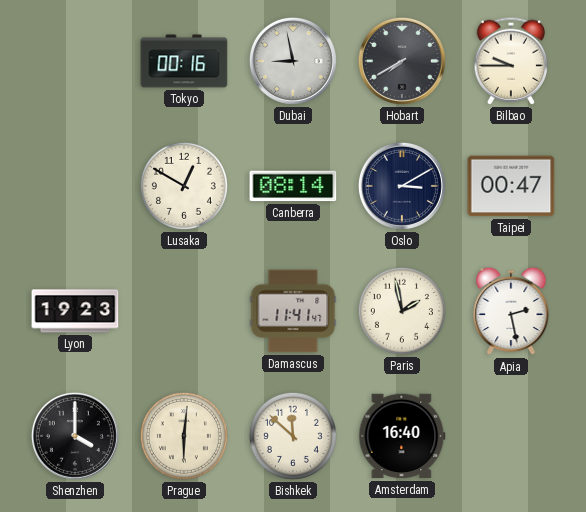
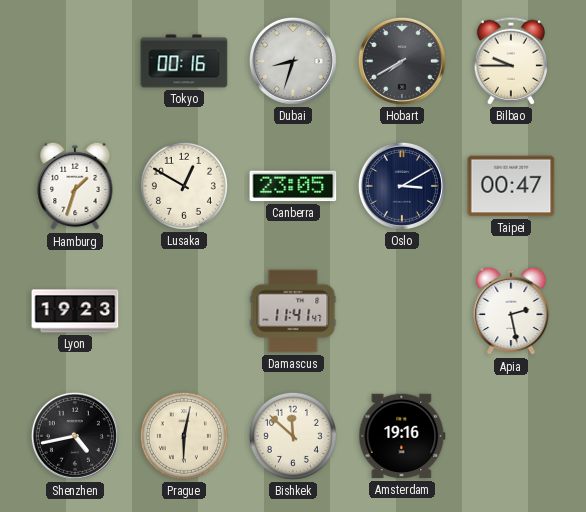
Dubai: 8:58 -> 8:33 (293, 61)
Hamburg: none -> 1:33 (75, 186)
Canberra: 08:14 -> 23:05 (293, 186)
Paris: 1:58 -> none (402, 311)
Shenzhen: 4:00 -> 4:43 (75, 436)
Prague: 6:01 -> 6:02 (184, 436)
Amsterdam: 16:40 -> 19:16 (402, 436)
